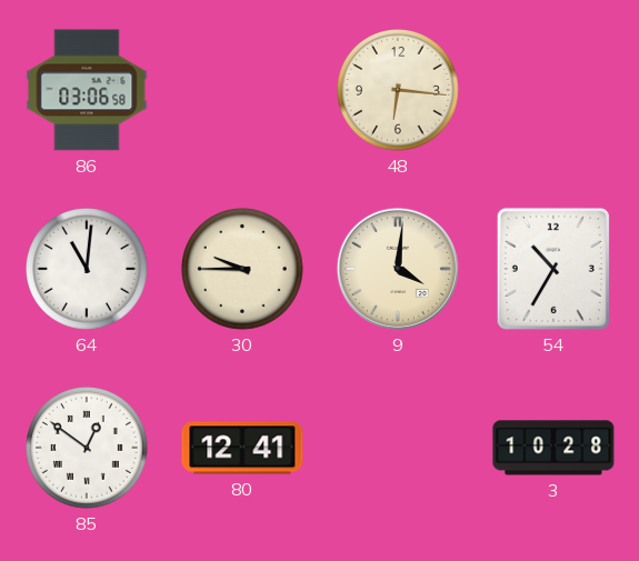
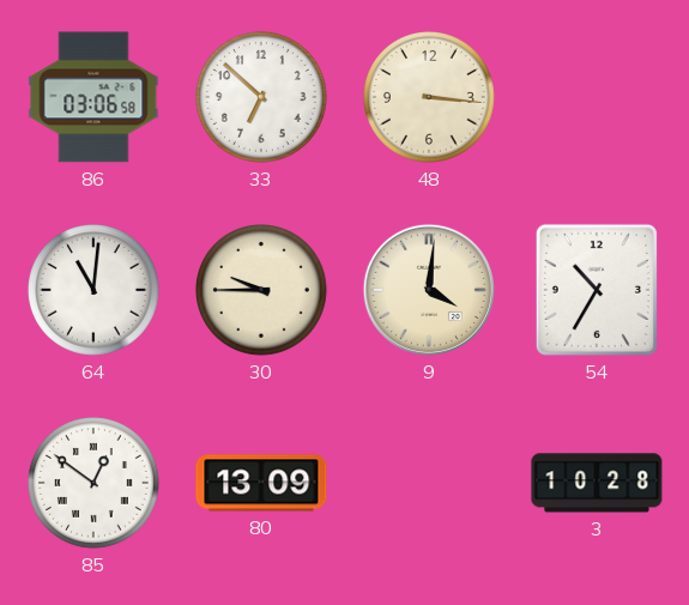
33: none -> 6:52 (262, 98)
48: 6:16 -> 3:16 (430, 98)
80: 12:41 -> 13:09 (261, 483)
